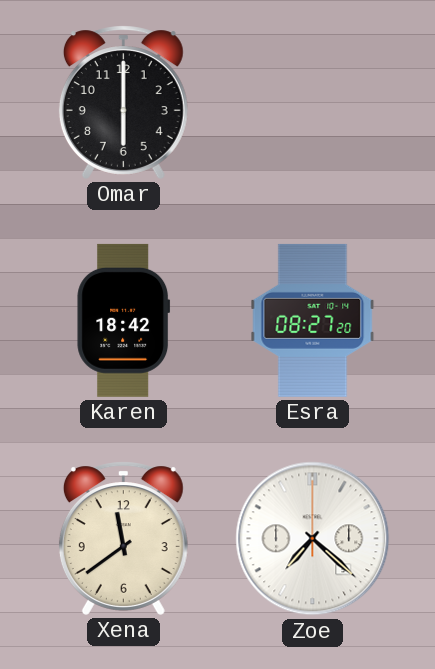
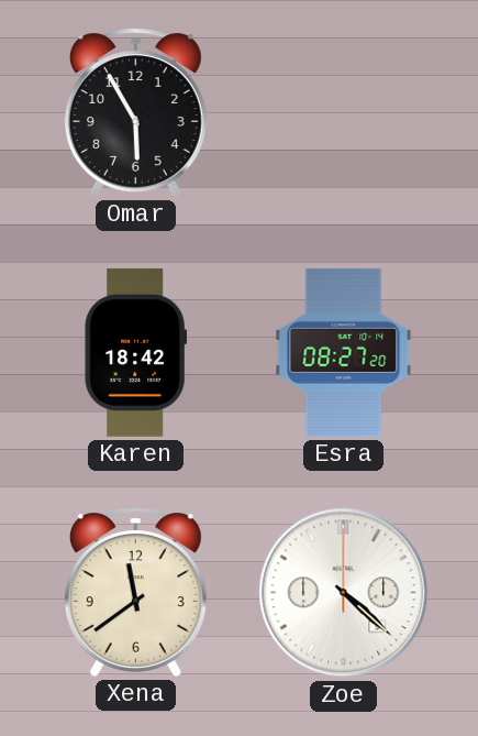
Omar: 6:00 -> 5:55 (135, 112)
Zoe: 7:22 -> 4:22 (344, 593)
